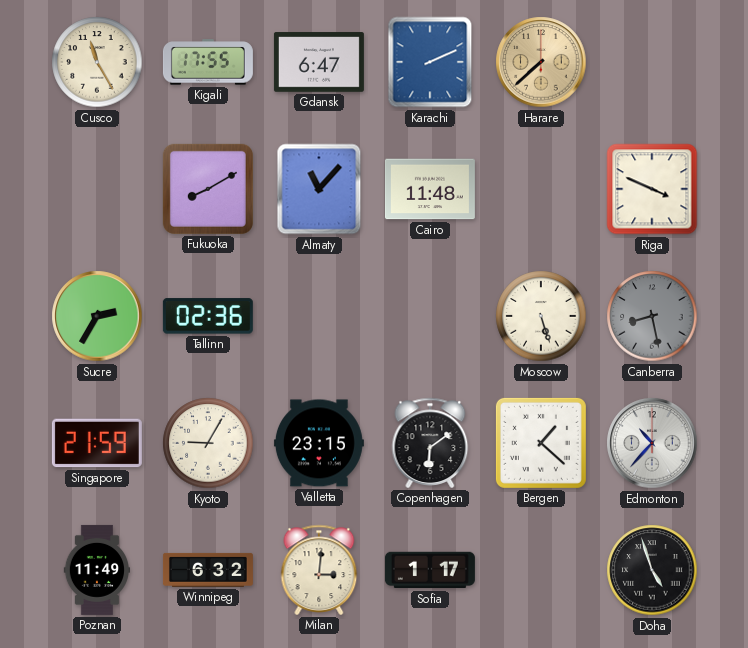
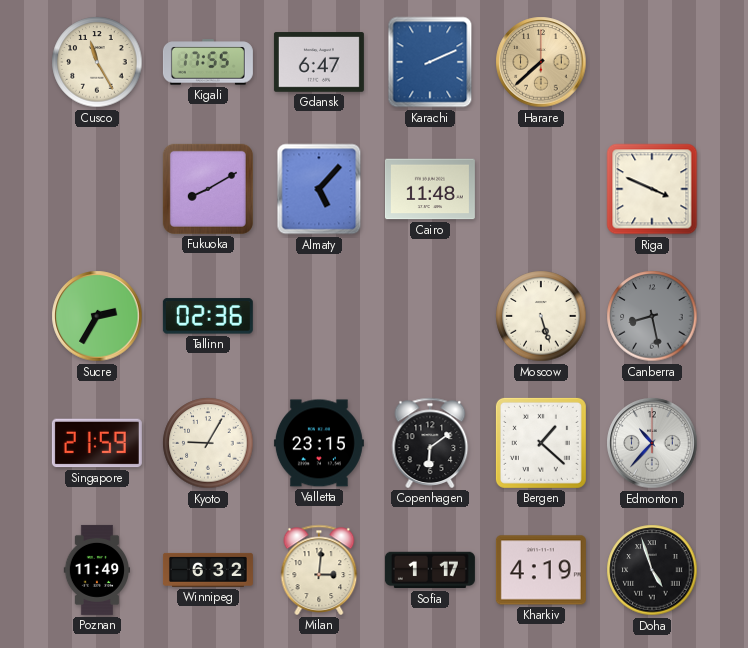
Almaty: 11:07 -> 5:07 (319, 189)
Kharkiv: none -> 4:19 (541, 570)
